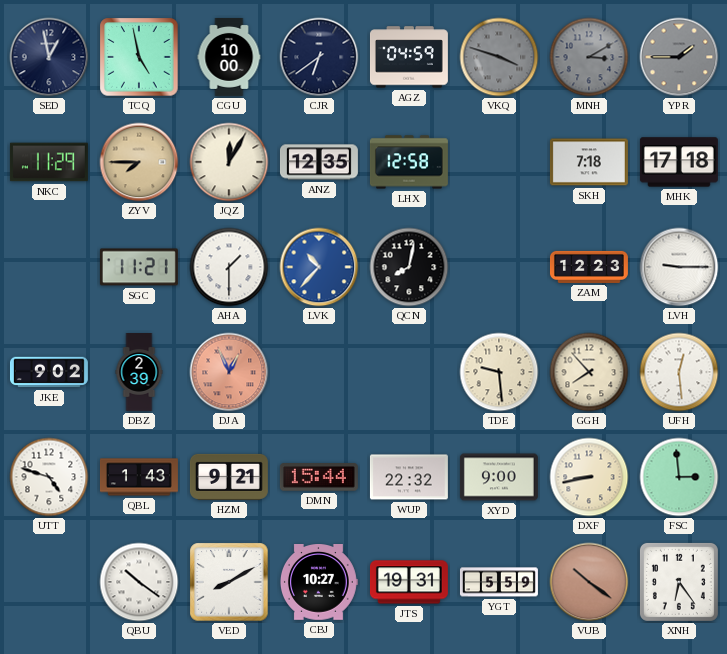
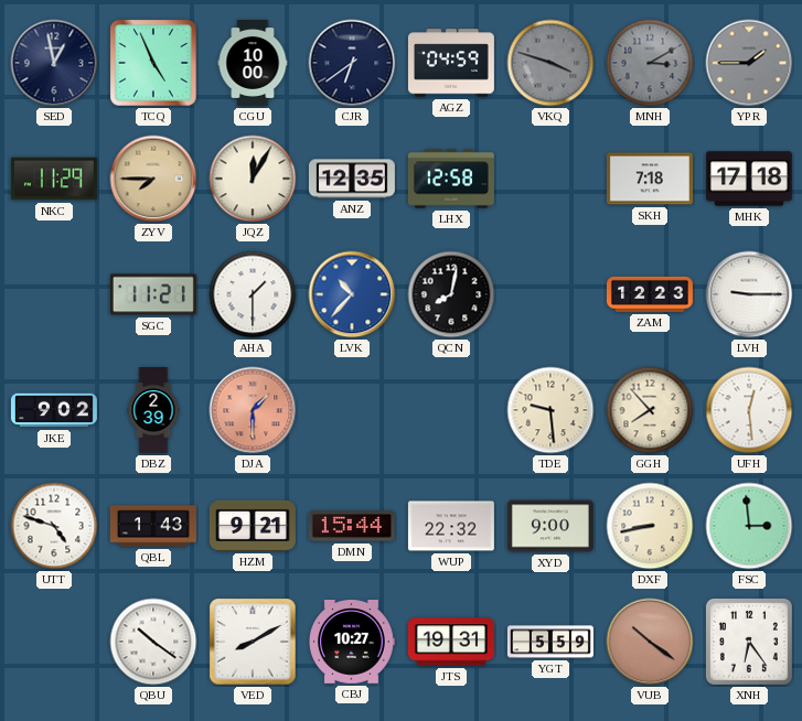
TCQ: 4:58 -> 4:56 (153, 63)
DJA: 12:56 -> 1:30 (253, 410)
